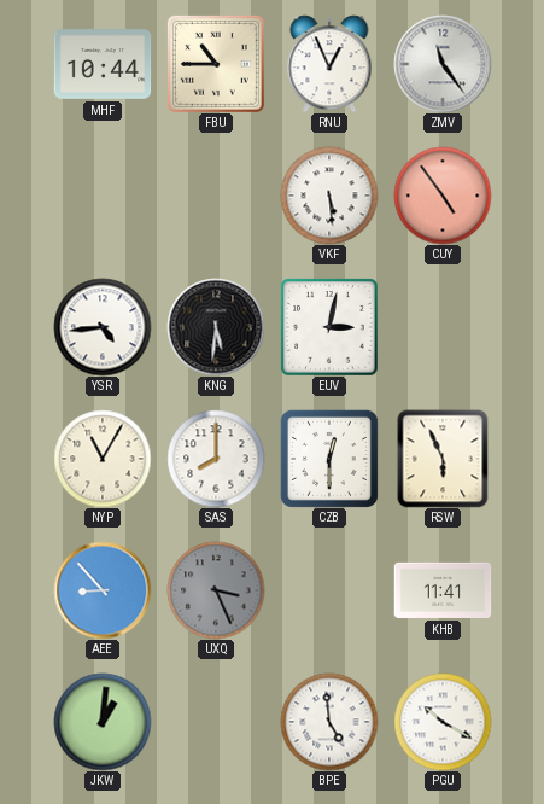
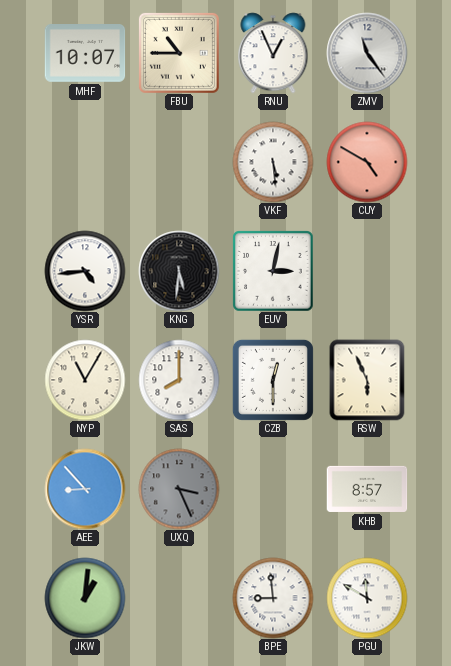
MHF: 10:44 -> 10:07 (85, 54)
CUY: 4:54 -> 4:50 (367, 162)
KHB: 11:41 -> 8:57 (367, 489)
BPE: 4:59 -> 8:59 (273, 598)
PGU: 10:20 -> 11:50 (367, 598)
